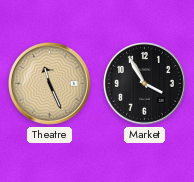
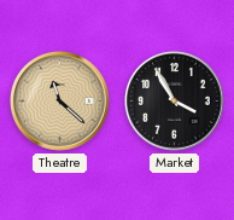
Theatre: 11:26 -> 11:22 (60, 102)
